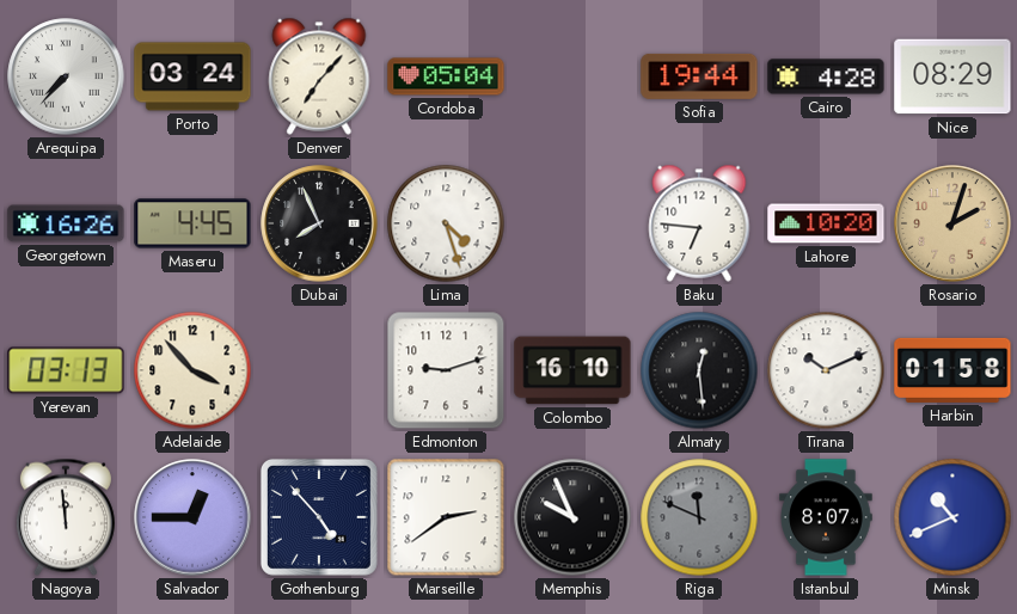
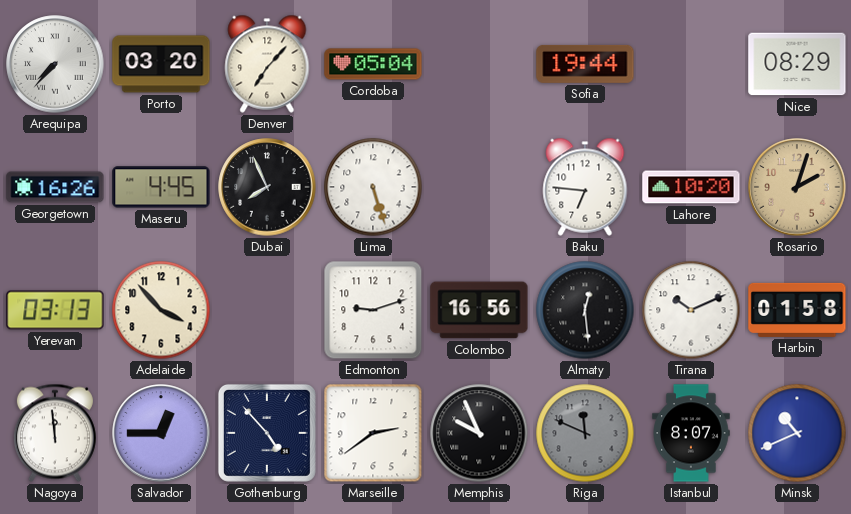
Porto: 03:24 -> 03:20 (161, 64)
Cairo: 4:28 -> none (826, 76)
Lima: 4:27 -> 5:27 (373, 187)
Colombo: 16:10 -> 16:56 (479, 310)
